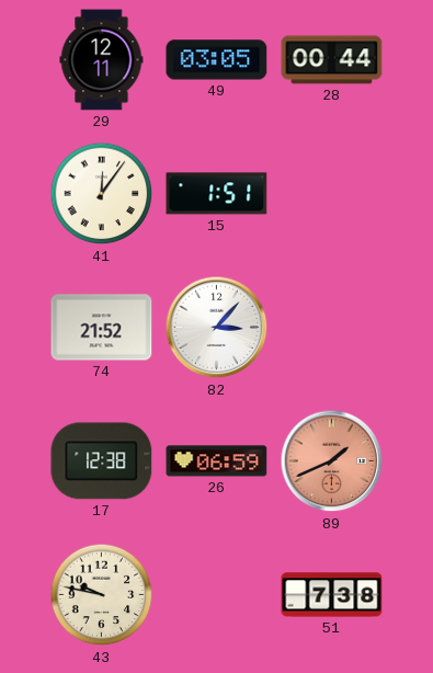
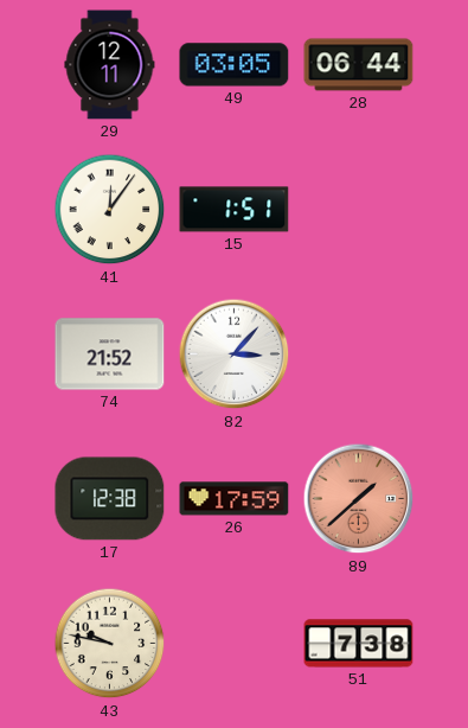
28: 00:44 -> 06:44 (359, 65)
26: 06:59 -> 17:59 (235, 499)
89: 1:41 -> 1:38 (359, 499)
